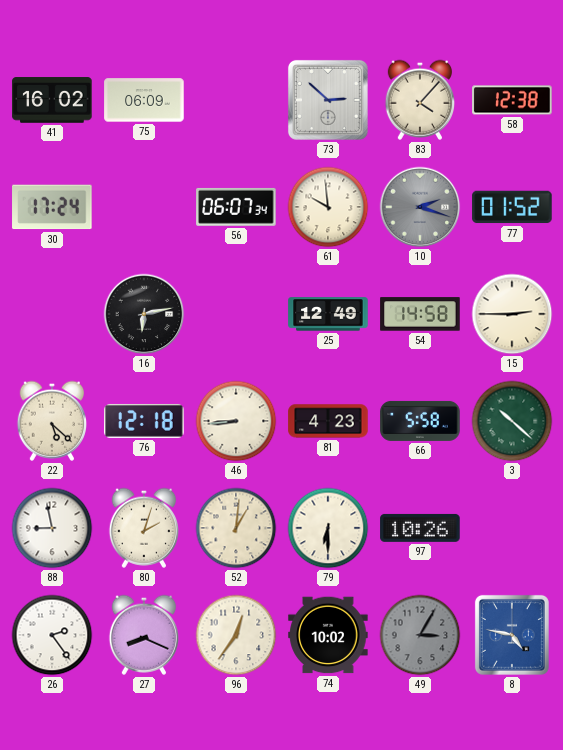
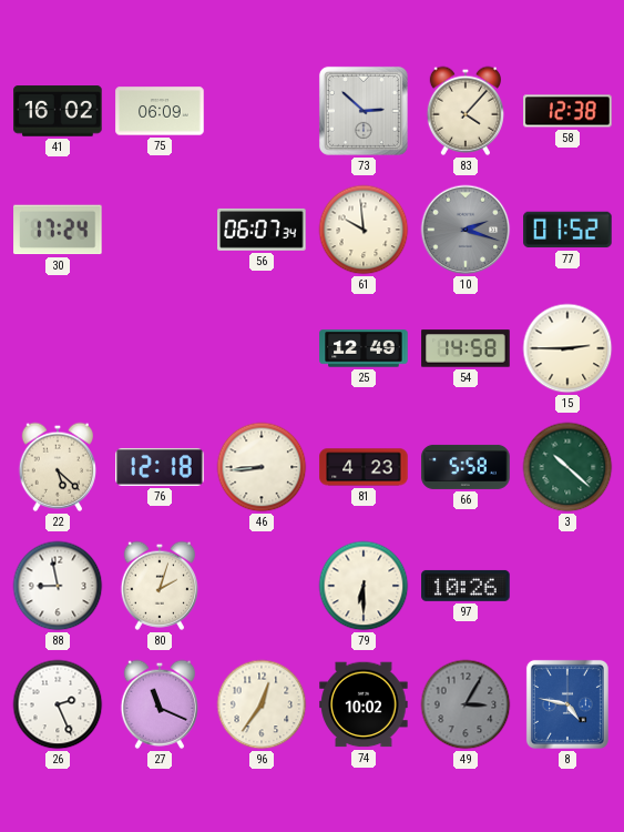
16: 6:13 -> none (144, 314)
52: 1:01 -> none (236, 528)
26: 2:24 -> 2:26 (58, 704)
27: 8:19 -> 11:19 (158, 704)
